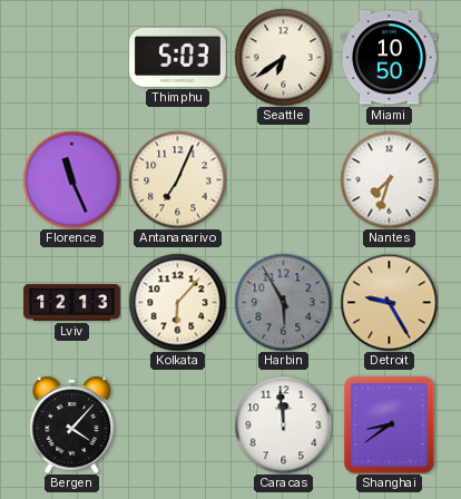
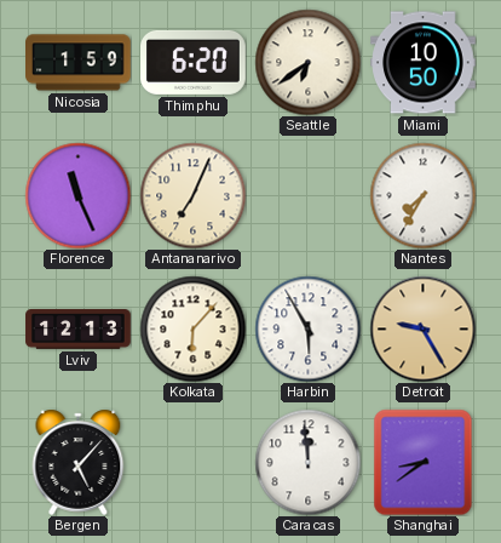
Nicosia: none -> 1:59 (79, 63)
Thimphu: 5:03 -> 6:20 (194, 62)
Nantes: 7:33 -> 7:35 (422, 195)
Harbin dial: grey -> white (307, 328)
Bergen: 4:07 -> 5:07 (79, 462)
